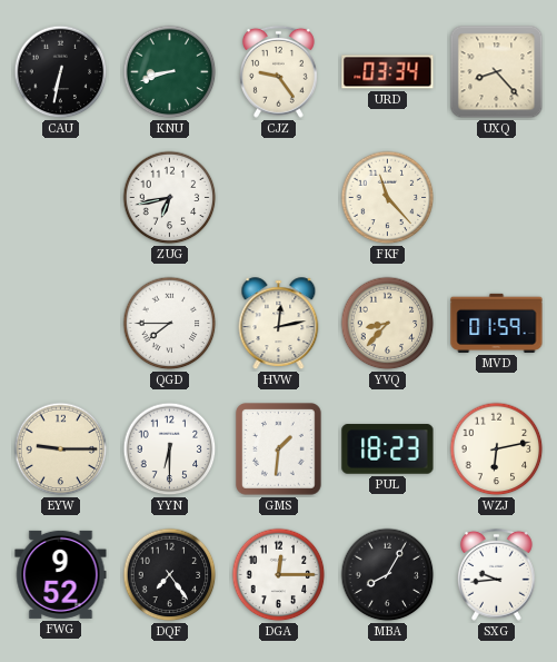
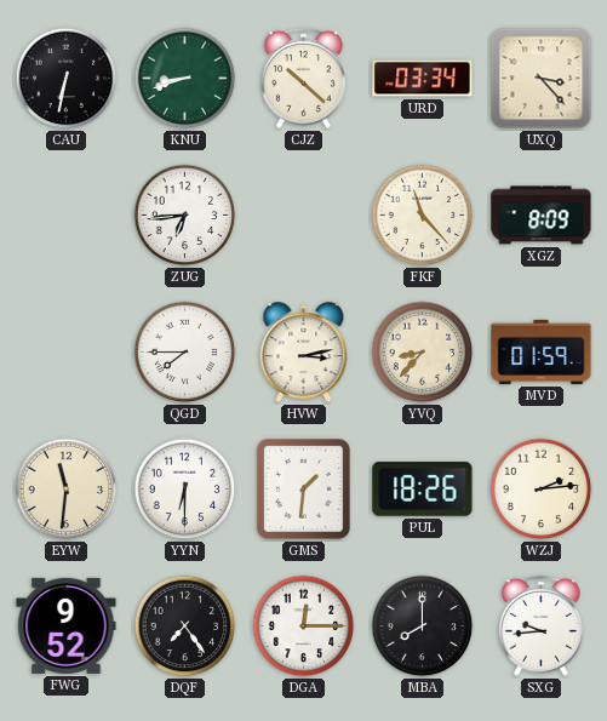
CJZ: 9:24 -> 10:22 (303, 78)
UXQ: 8:23 -> 3:23 (542, 79)
ZUG: 6:43 -> 6:44 (185, 216)
XGZ: none -> 8:09 (542, 216)
HVW: 12:13 -> 3:13 (304, 353)
EYW: 9:15 -> 11:31 (67, 490)
PUL: 18:23 -> 18:26 (423, 490)
WZJ: 6:13 -> 2:14 (542, 490)
MBA: 8:05 -> 8:00 (423, 626)
